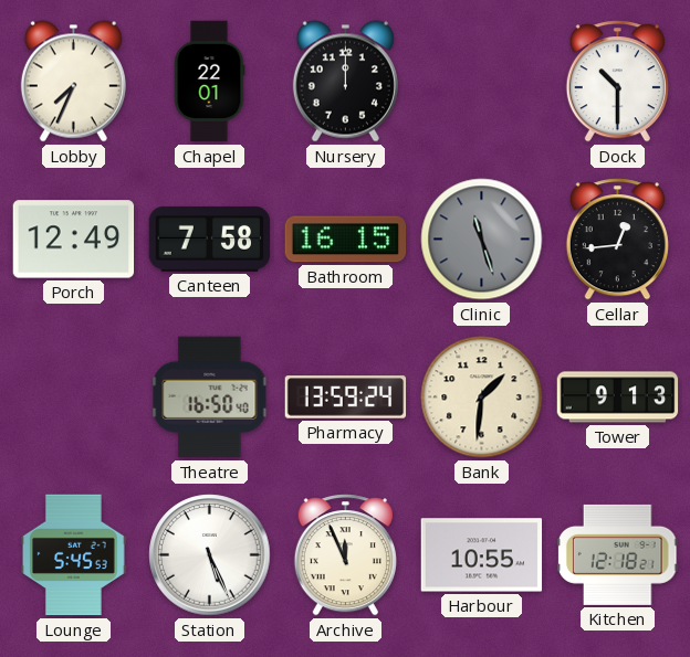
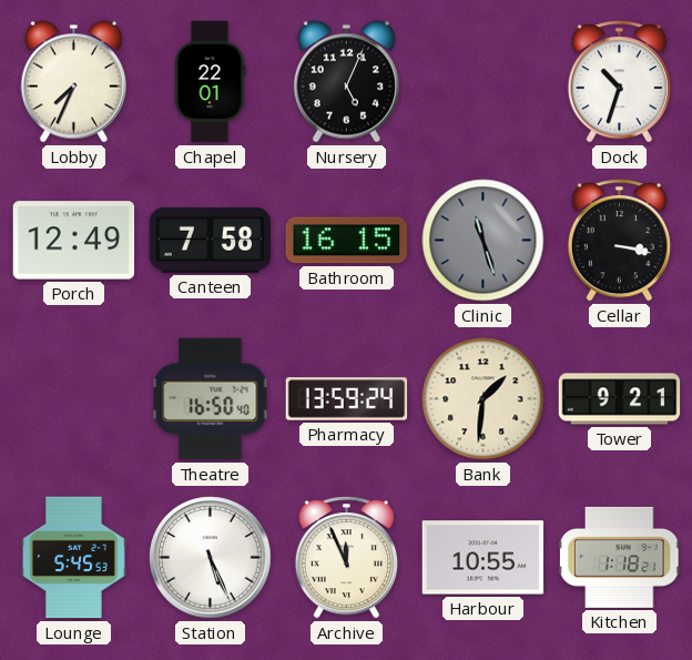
Nursery: 12:00 -> 5:04 (346, 82)
Dock: 10:30 -> 10:33 (619, 82)
Cellar: 12:44 -> 3:17 (619, 241)
Tower: 9:13 -> 9:21 (620, 399)
Kitchen: 12:18 -> 1:18 (620, 557)
